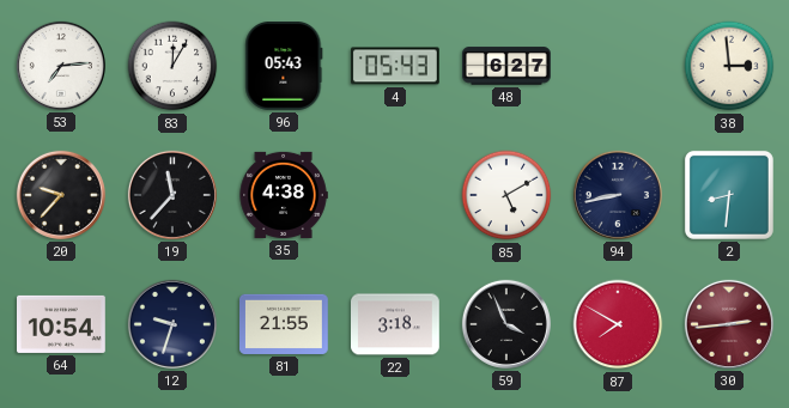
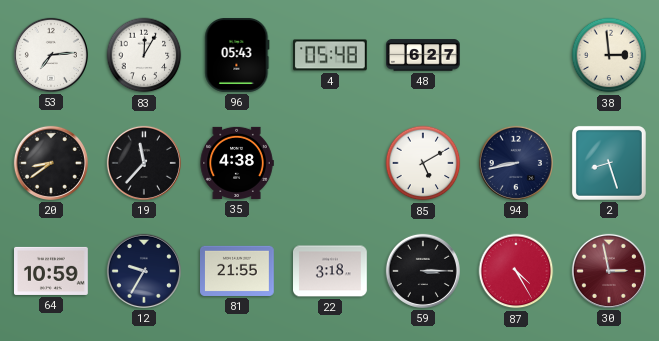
4: 05:43 -> 05:48 (331, 55)
20: 9:37 -> 8:39 (51, 163)
2: 8:31 -> 8:27 (609, 163)
64: 10:54 -> 10:59 (52, 271)
12: 9:33 -> 9:35 (144, 271)
59: 3:56 -> 3:15 (423, 271)
87: 7:50 -> 4:25 (516, 271)
30: 2:44 -> 2:58 (609, 271)
